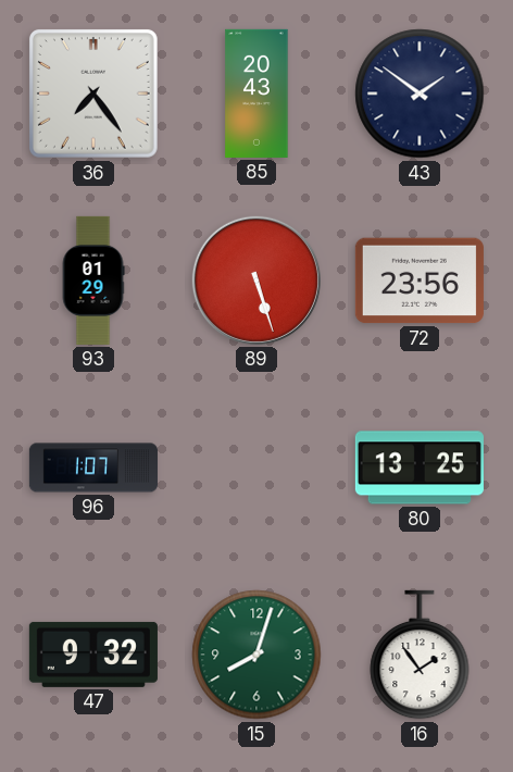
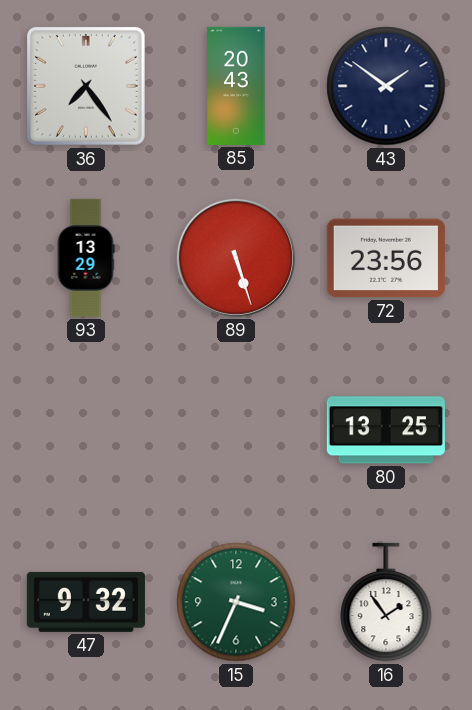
93: 01:29 -> 13:29 (86, 258)
96: 1:07 -> none (93, 468)
15: 8:03 -> 3:34 (236, 602)
